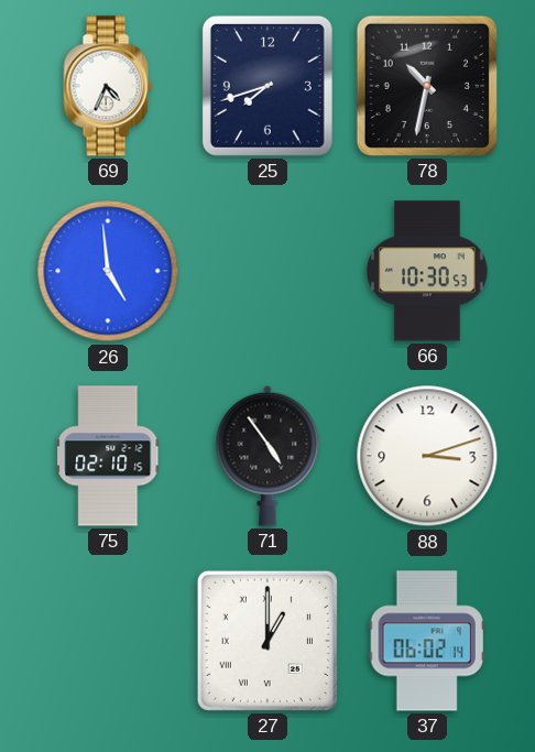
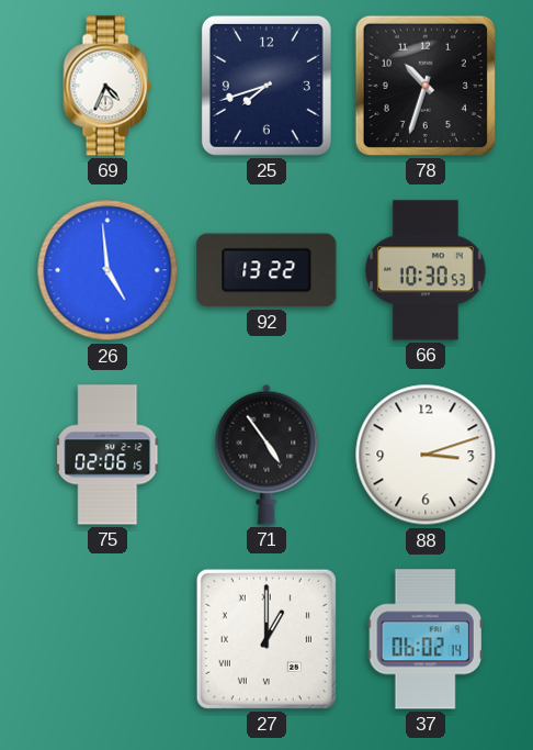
78: 10:32 -> 10:33 (426, 86)
92: none -> 13:22 (266, 270)
75: 02:10 -> 02:06 (109, 455)
